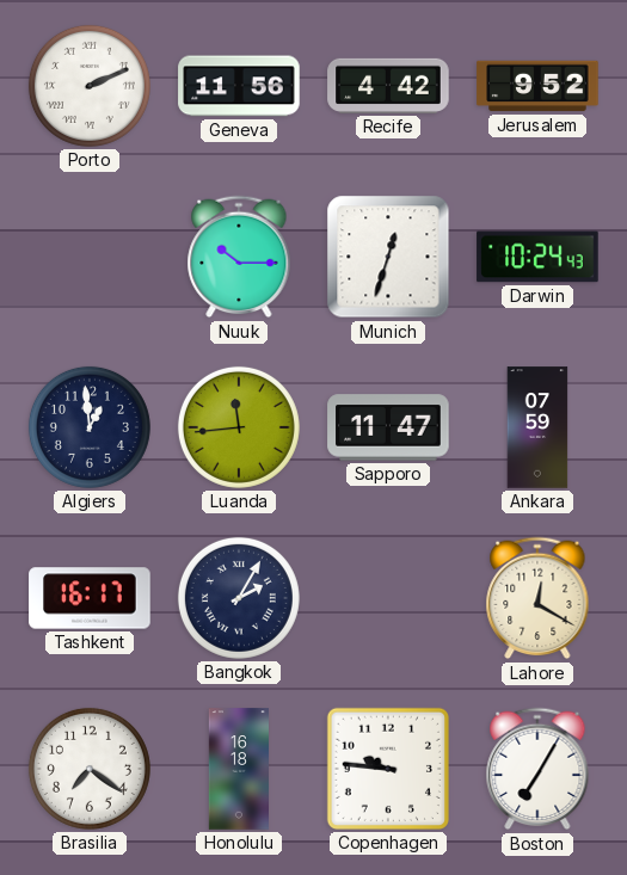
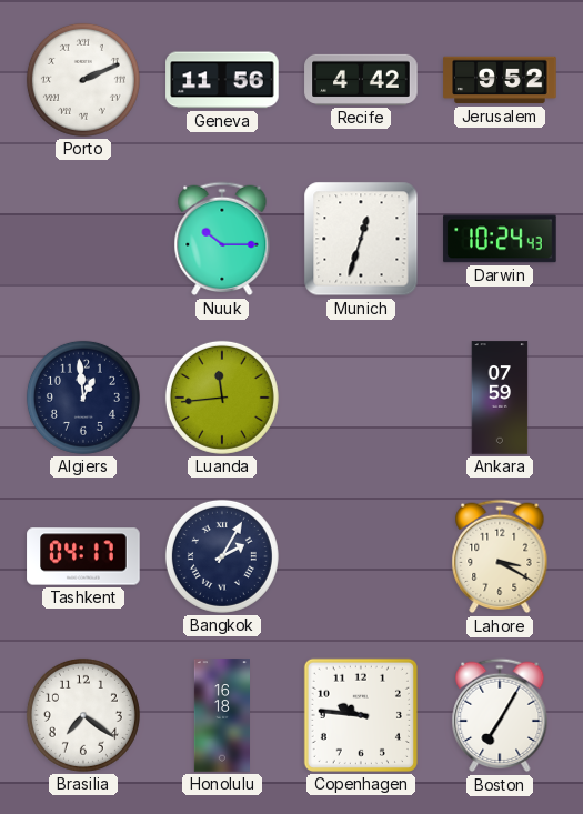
Sapporo: 11:47 -> none (388, 427)
Tashkent: 16:17 -> 04:17 (83, 556)
Lahore: 12:20 -> 3:20 (500, 556)
